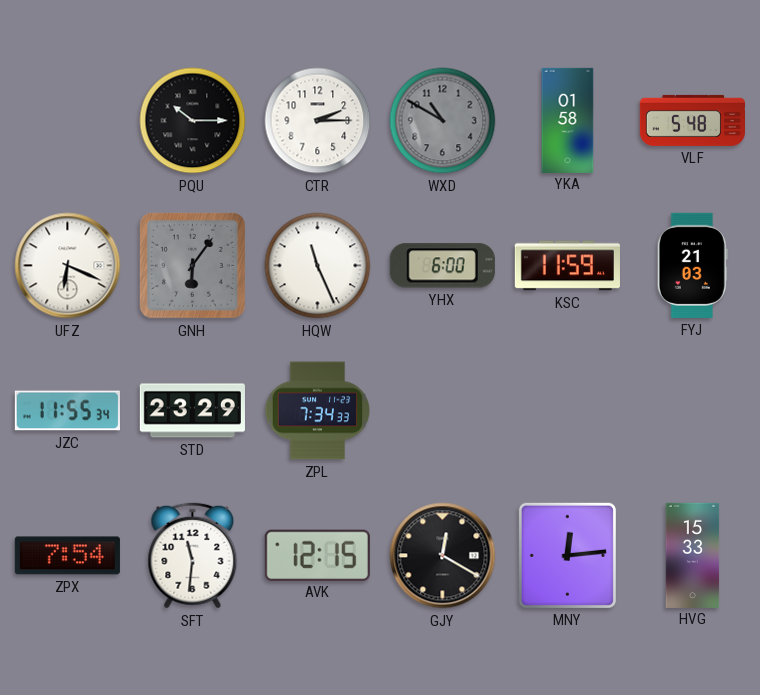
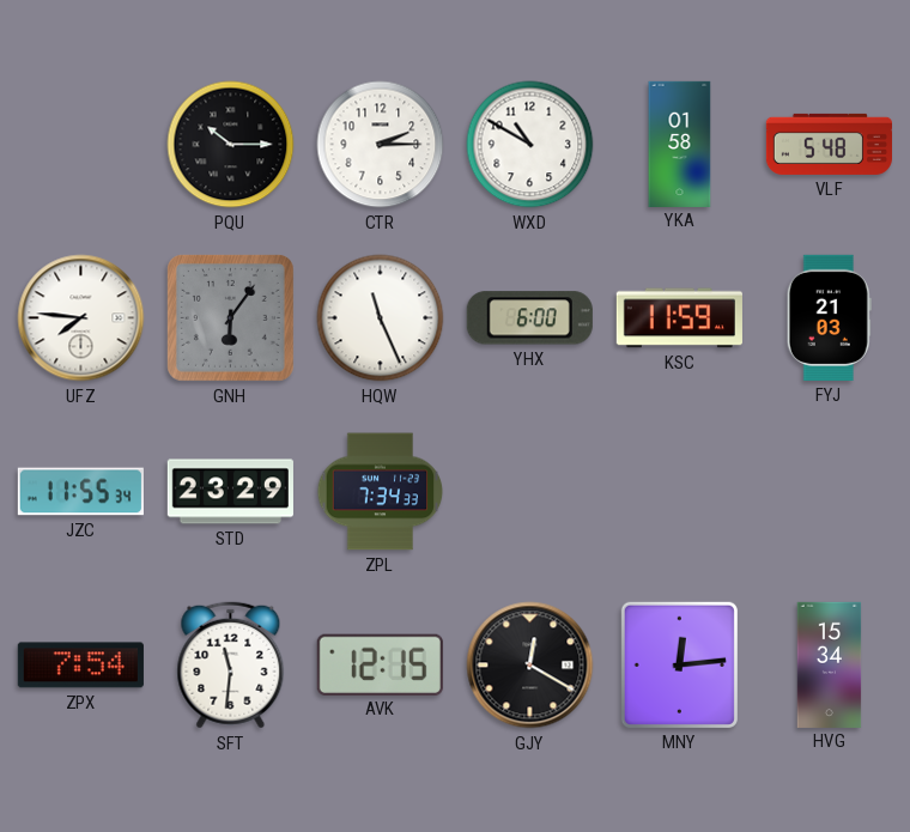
WXD dial: grey -> white (530, 145)
UFZ: 6:19 -> 7:46 (81, 318)
HVG: 15:33 -> 15:34 (830, 664)
